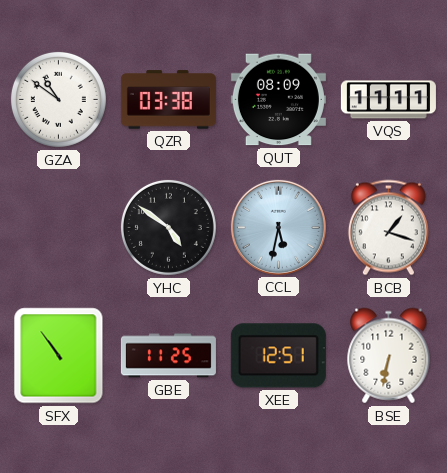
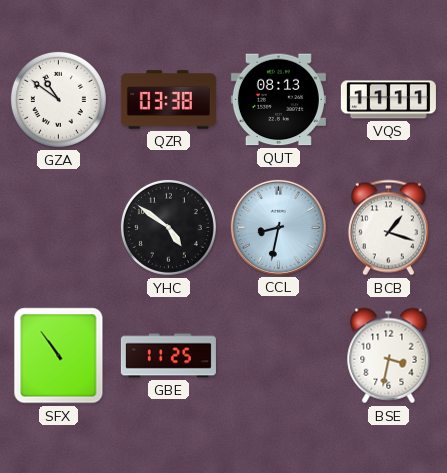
QUT: 08:09 -> 08:13 (278, 100)
CCL: 5:32 -> 8:32 (278, 227)
XEE: 12:51 -> none (278, 356)
BSE: 6:32 -> 3:32 (389, 356)
